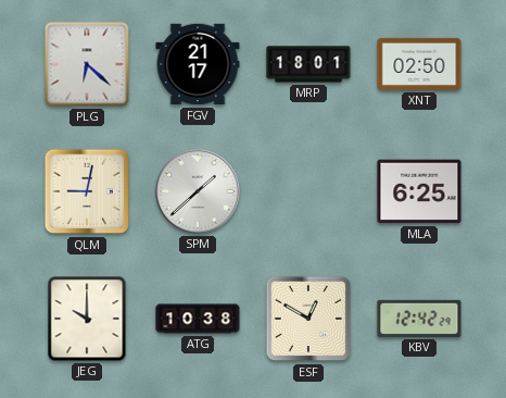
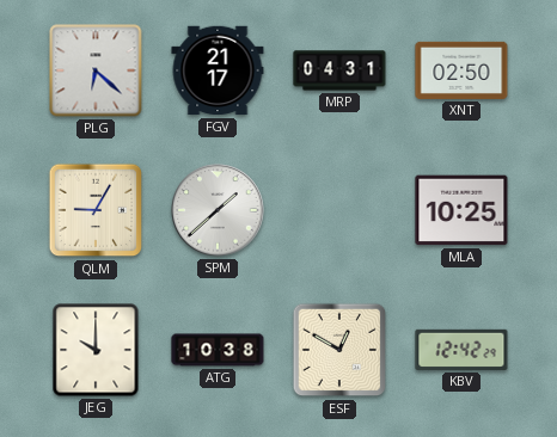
MRP: 18:01 -> 04:31 (339, 70)
QLM: 9:02 -> 9:05 (96, 210)
MLA: 6:25 -> 10:25 (461, 210)
